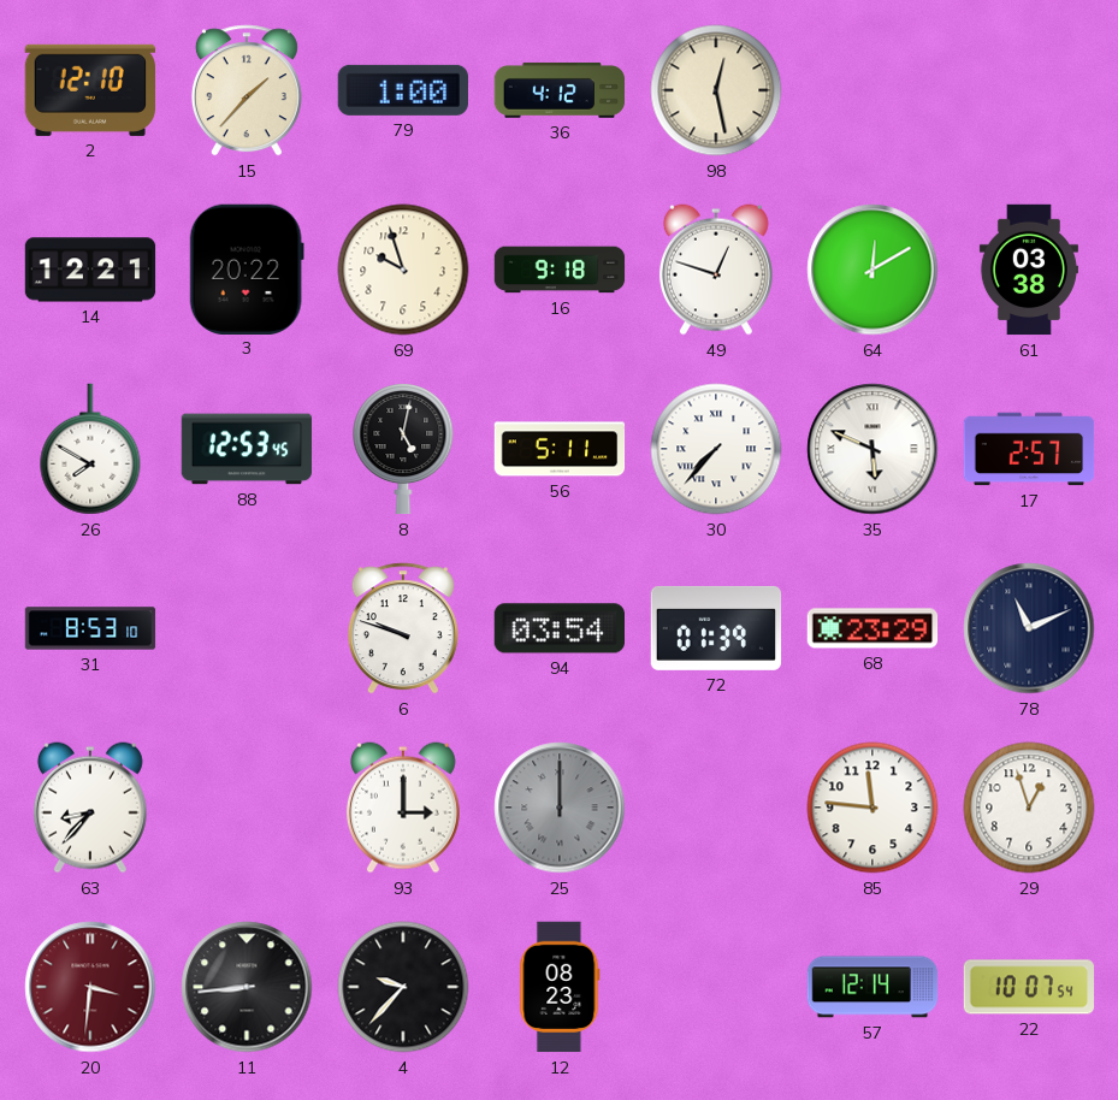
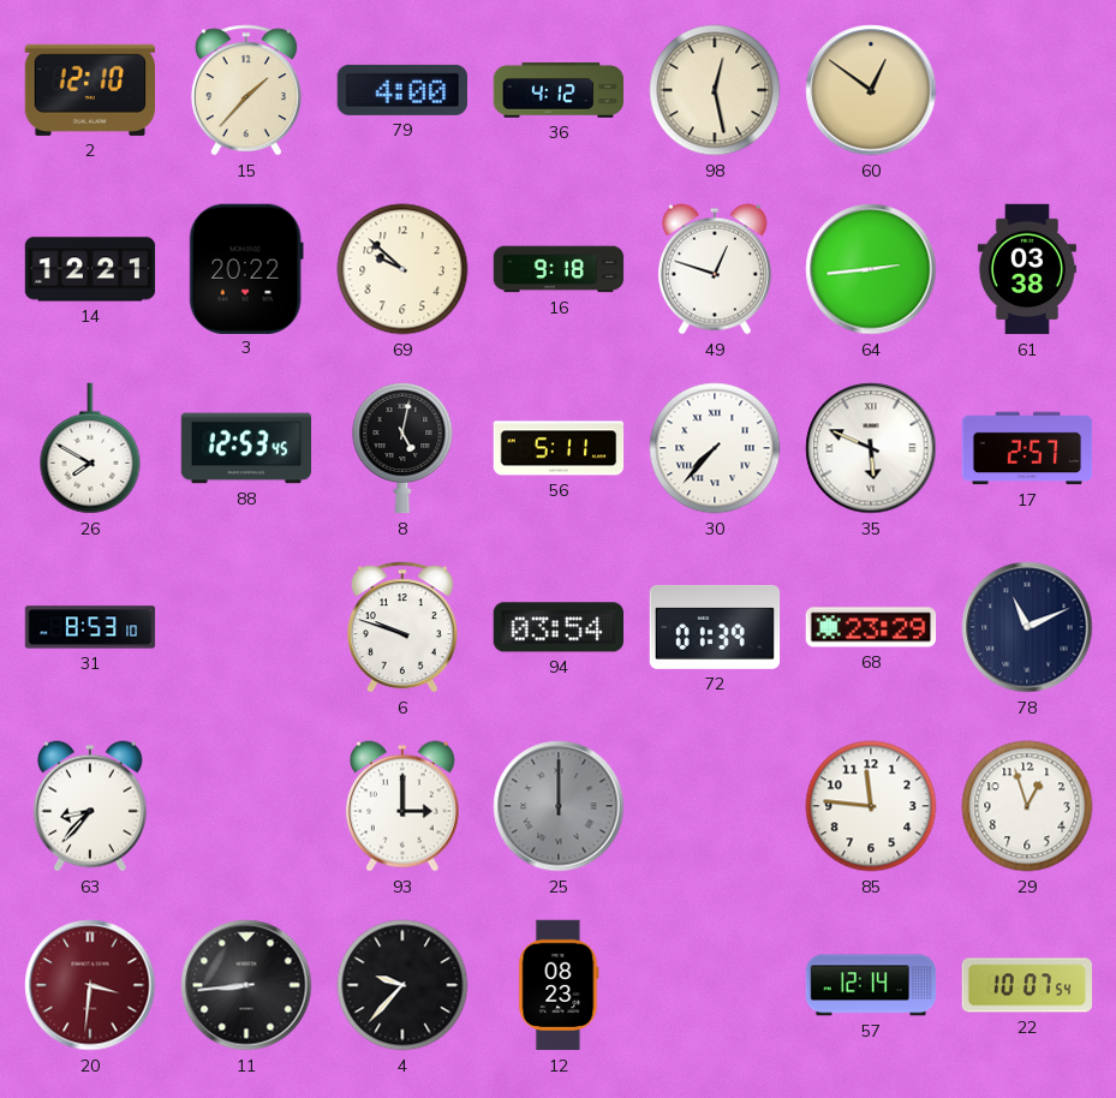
79: 1:00 -> 4:00 (401, 90)
60: none -> 12:51 (871, 90)
69: 9:57 -> 9:52 (402, 269)
64: 12:10 -> 2:44 (871, 269)
